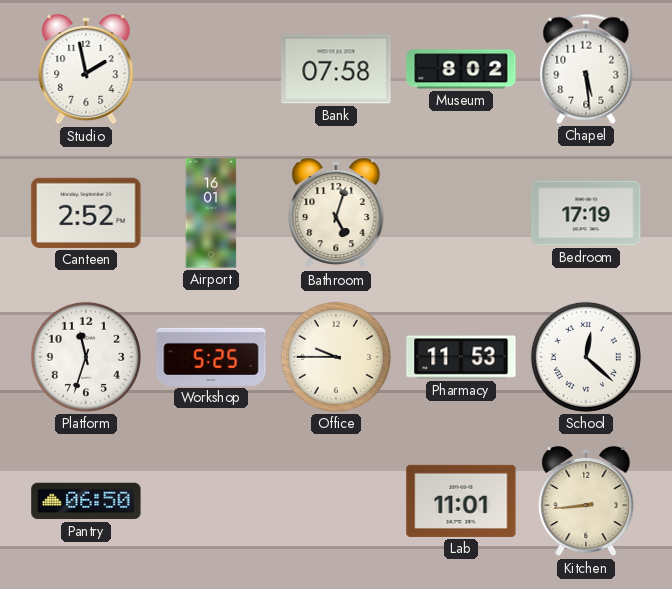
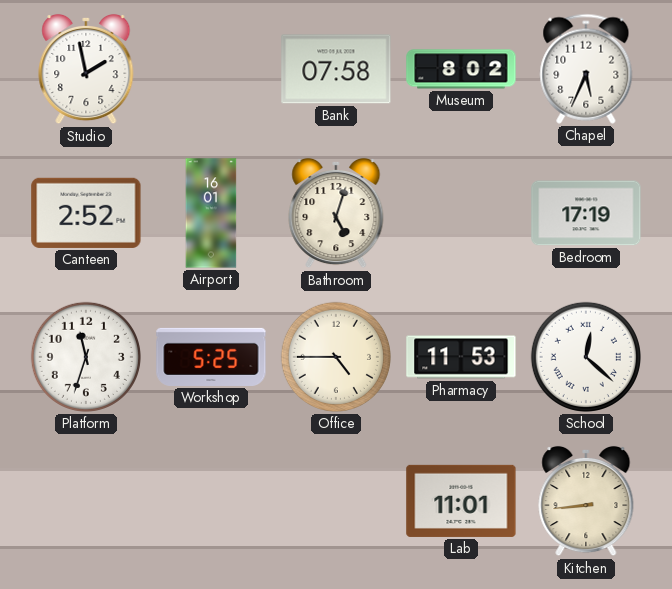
Chapel: 5:29 -> 5:34 (586, 69)
Office: 9:45 -> 4:45 (336, 357)
Pantry: 06:50 -> none (86, 501)
